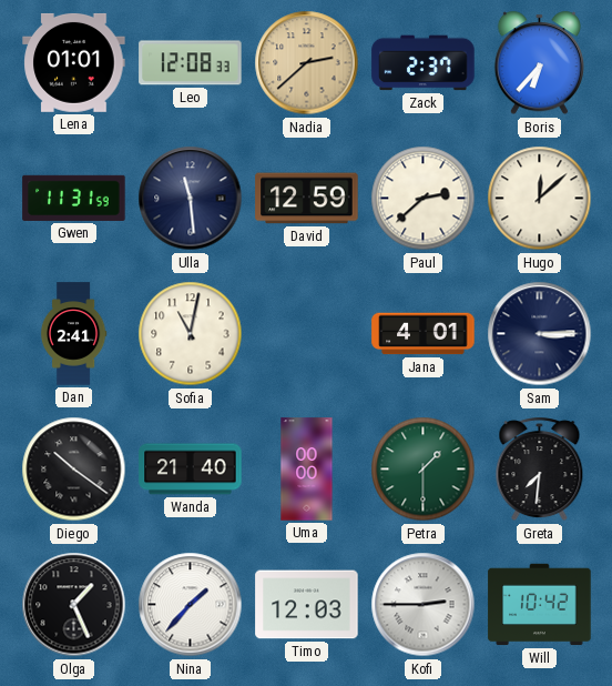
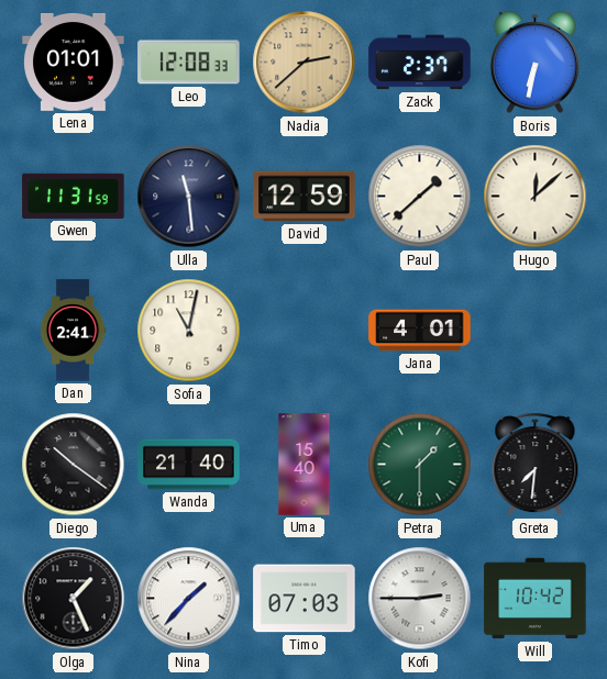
Boris: 6:37 -> 6:32 (534, 63)
Paul: 2:38 -> 1:38 (420, 197)
Sam: 3:15 -> none (540, 334)
Uma: 00:00 -> 15:40 (305, 465)
Timo: 12:03 -> 07:03 (305, 599)
